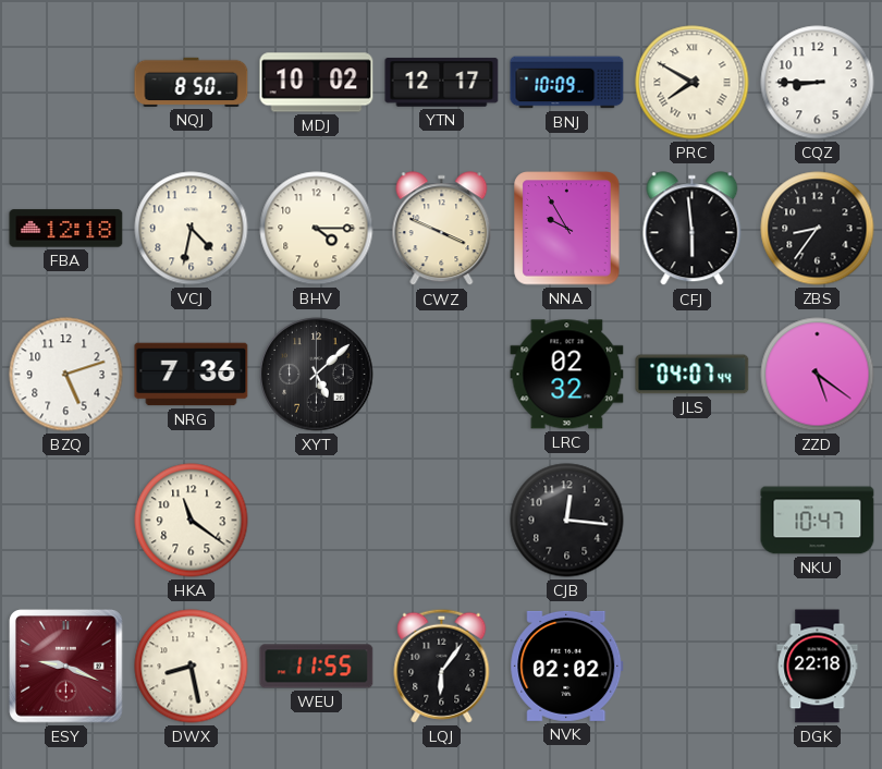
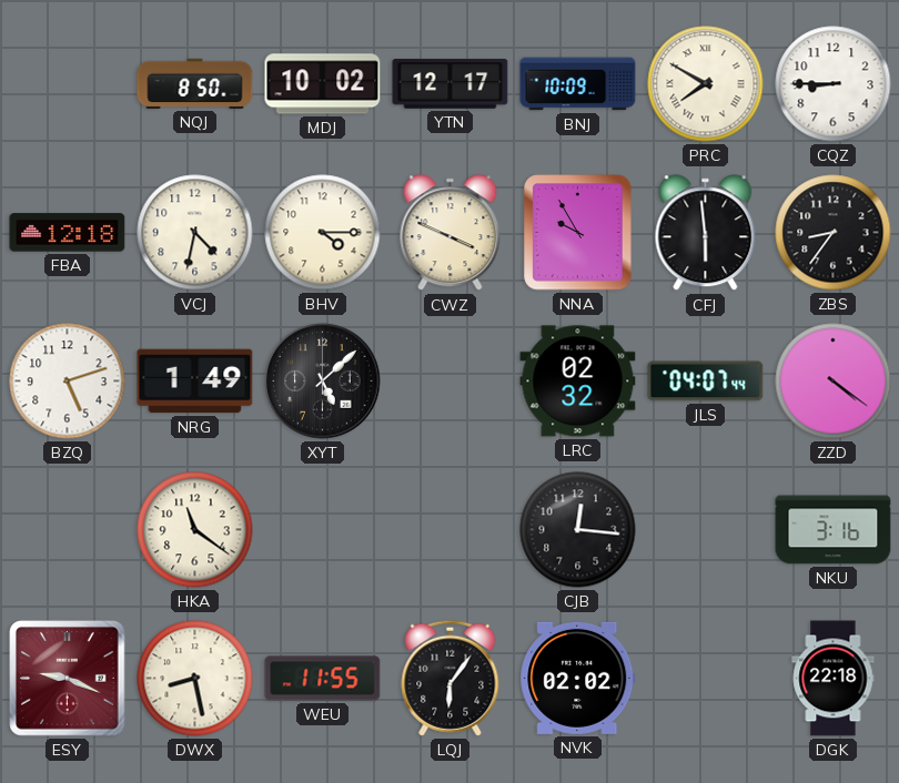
NRG: 7:36 -> 1:49 (195, 382)
ZZD: 5:21 -> 4:21 (834, 382)
NKU: 10:47 -> 3:16 (834, 530)
